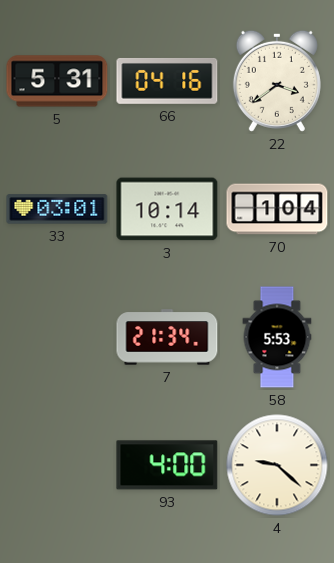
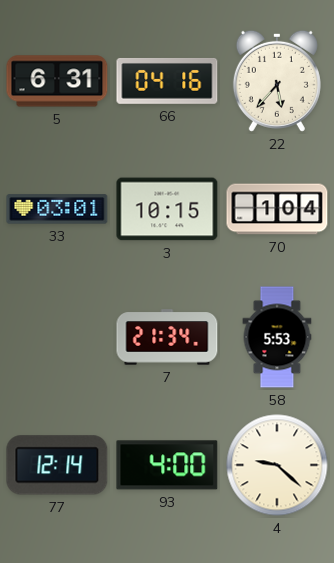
5: 5:31 -> 6:31 (57, 81)
22: 3:39 -> 5:37 (277, 81)
3: 10:14 -> 10:15 (167, 209)
77: none -> 12:14 (57, 465)
